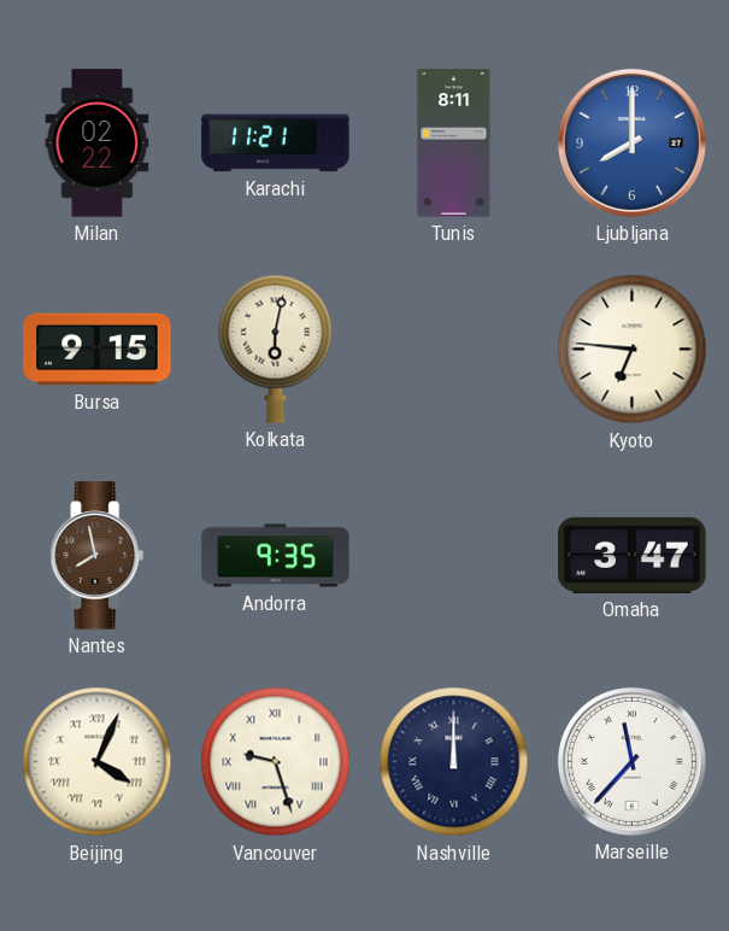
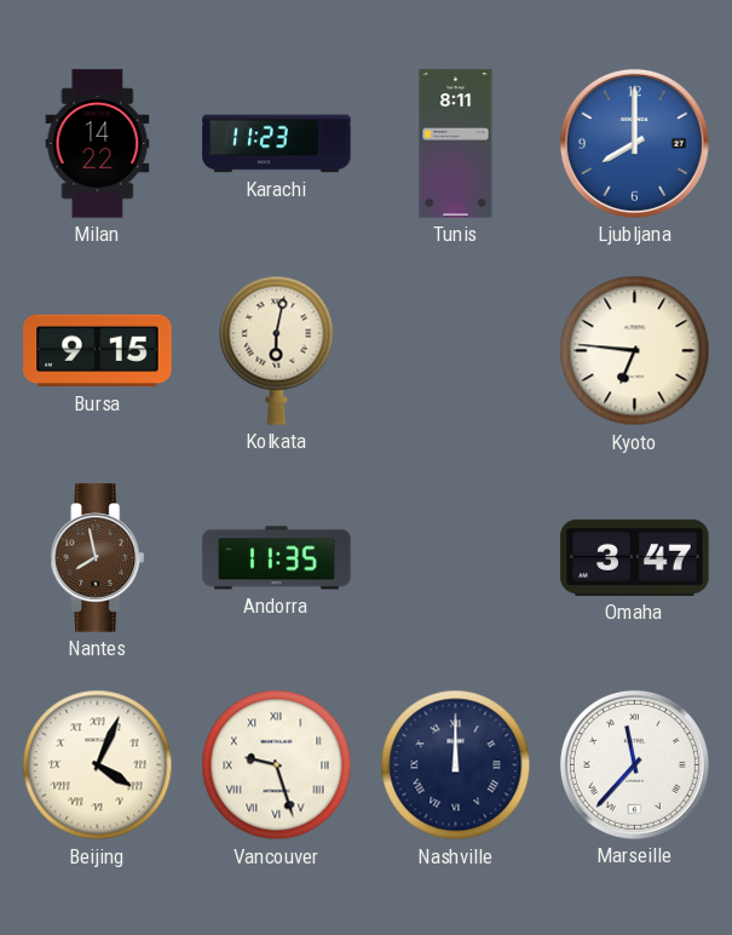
Milan: 02:22 -> 14:22 (98, 144)
Karachi: 11:21 -> 11:23 (277, 144)
Andorra: 9:35 -> 11:35 (277, 558)
